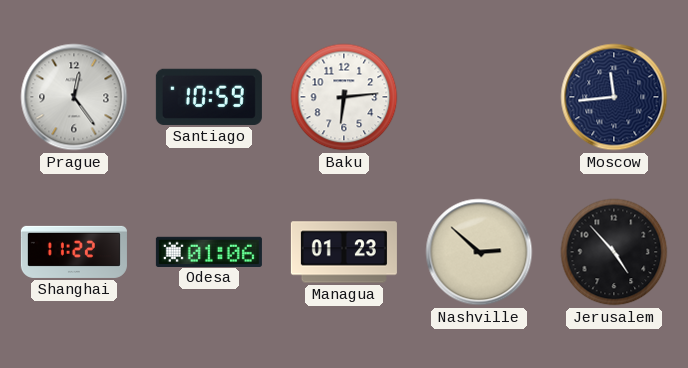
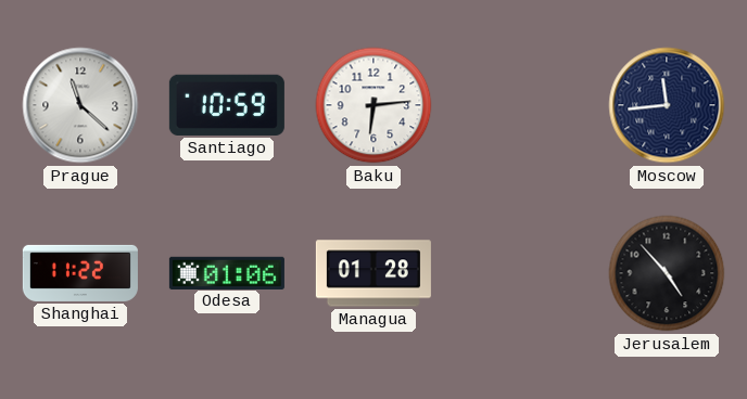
Prague: 12:24 -> 11:22 (80, 105)
Managua: 01:23 -> 01:28 (373, 273)
Nashville: 2:52 -> none (479, 252)
